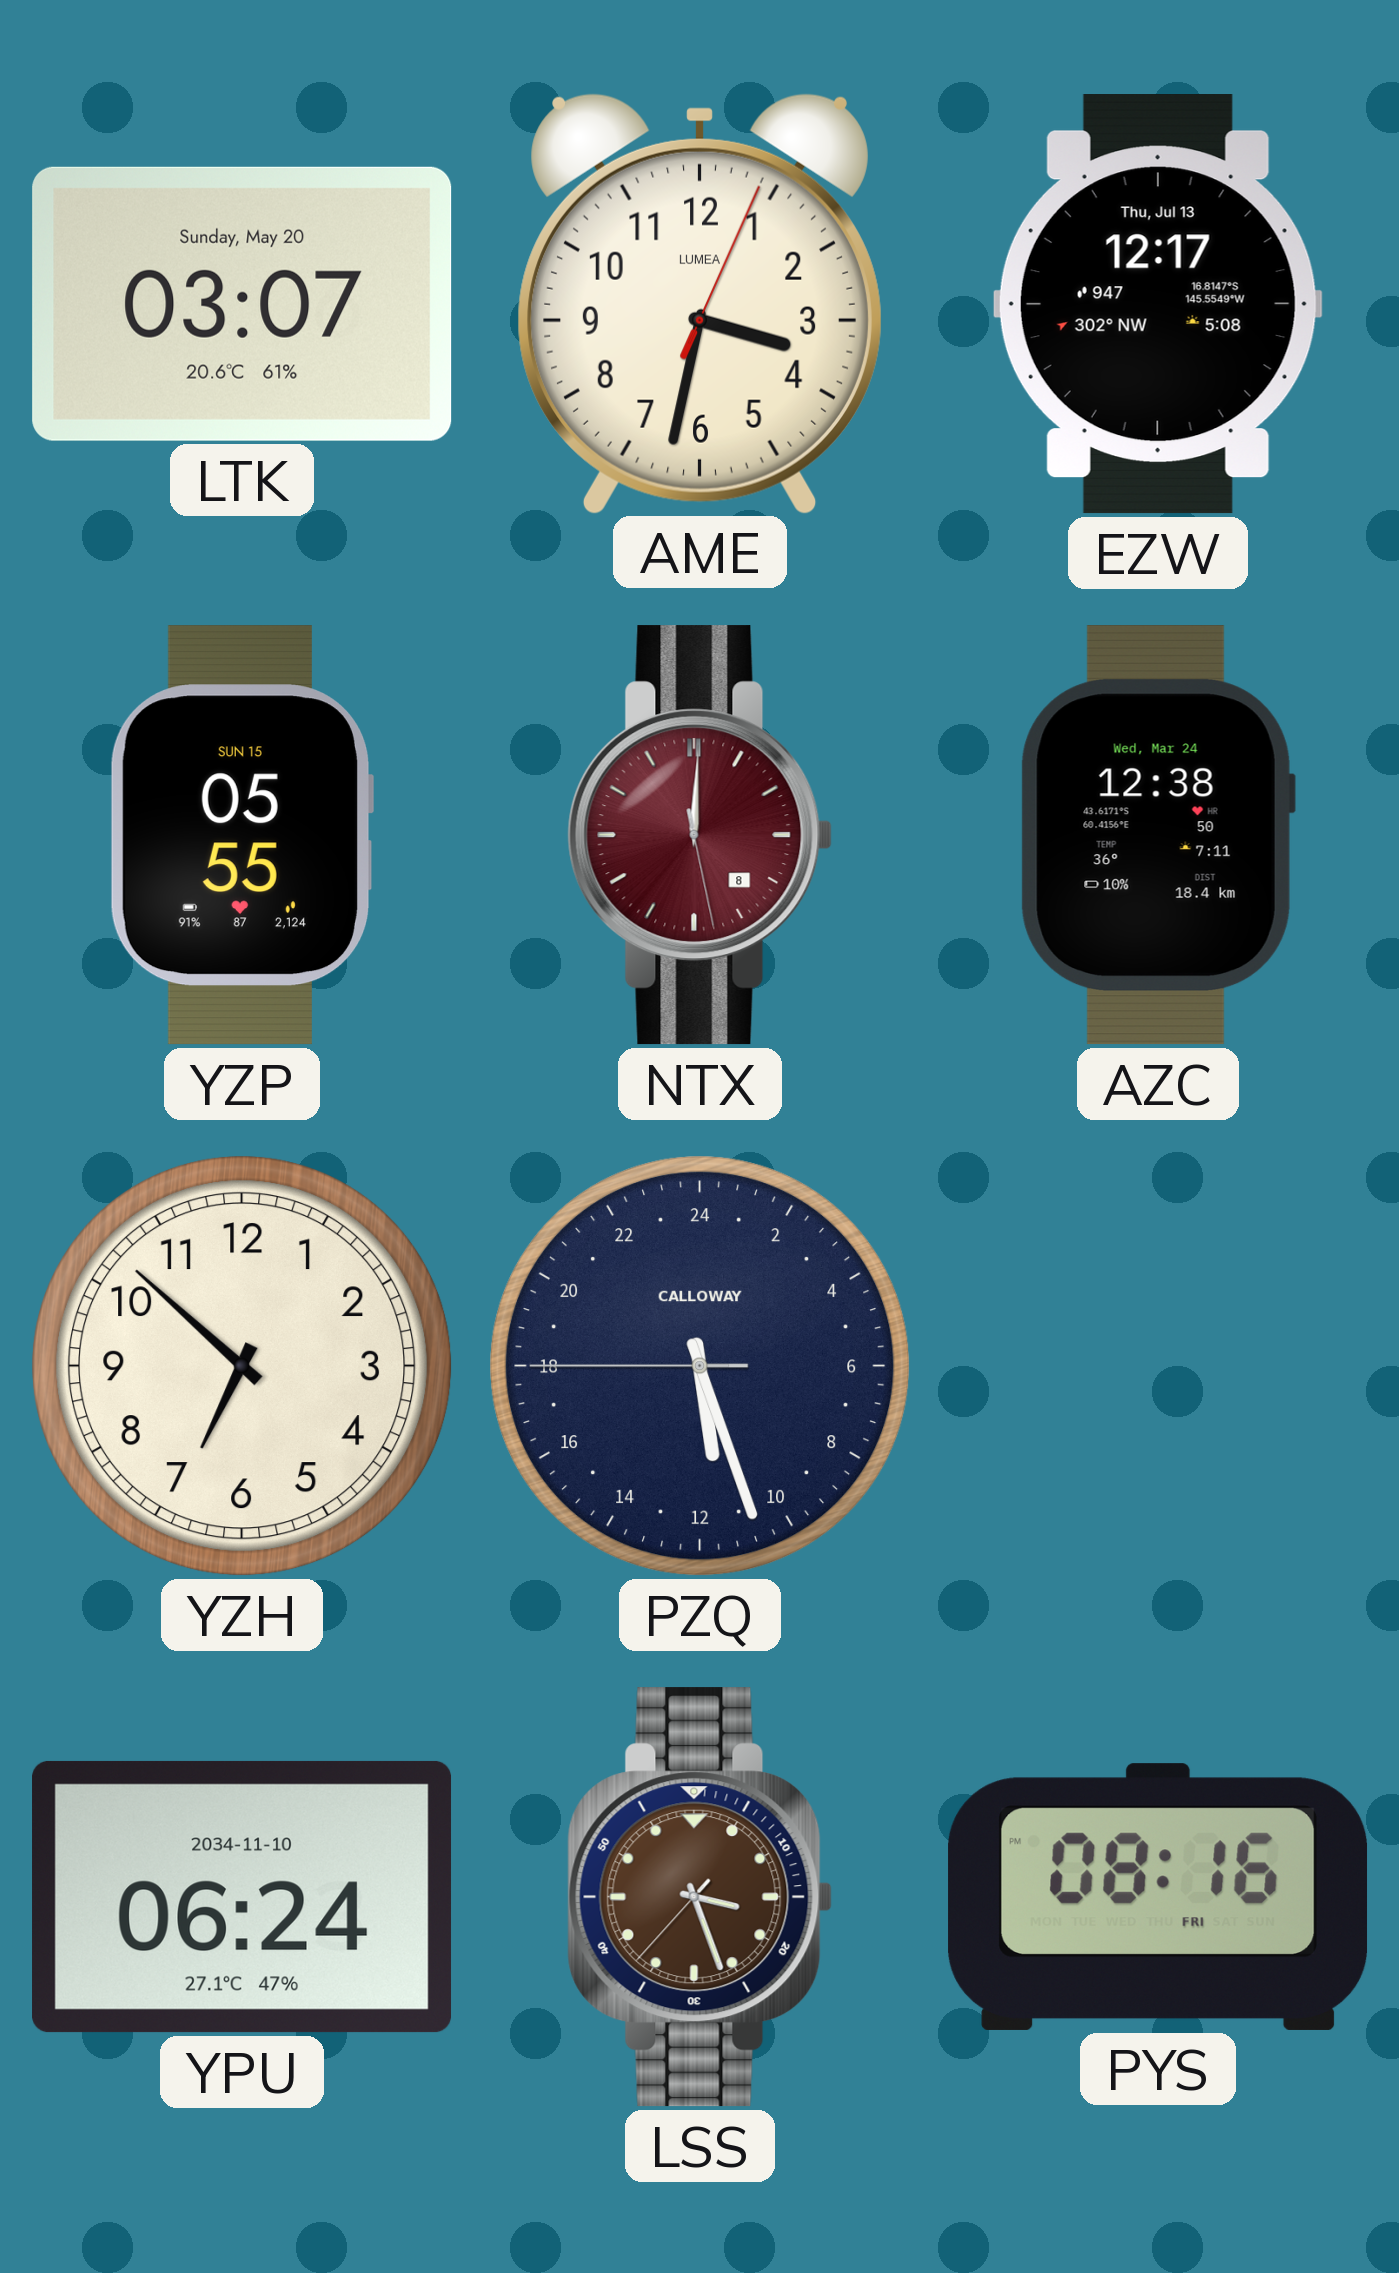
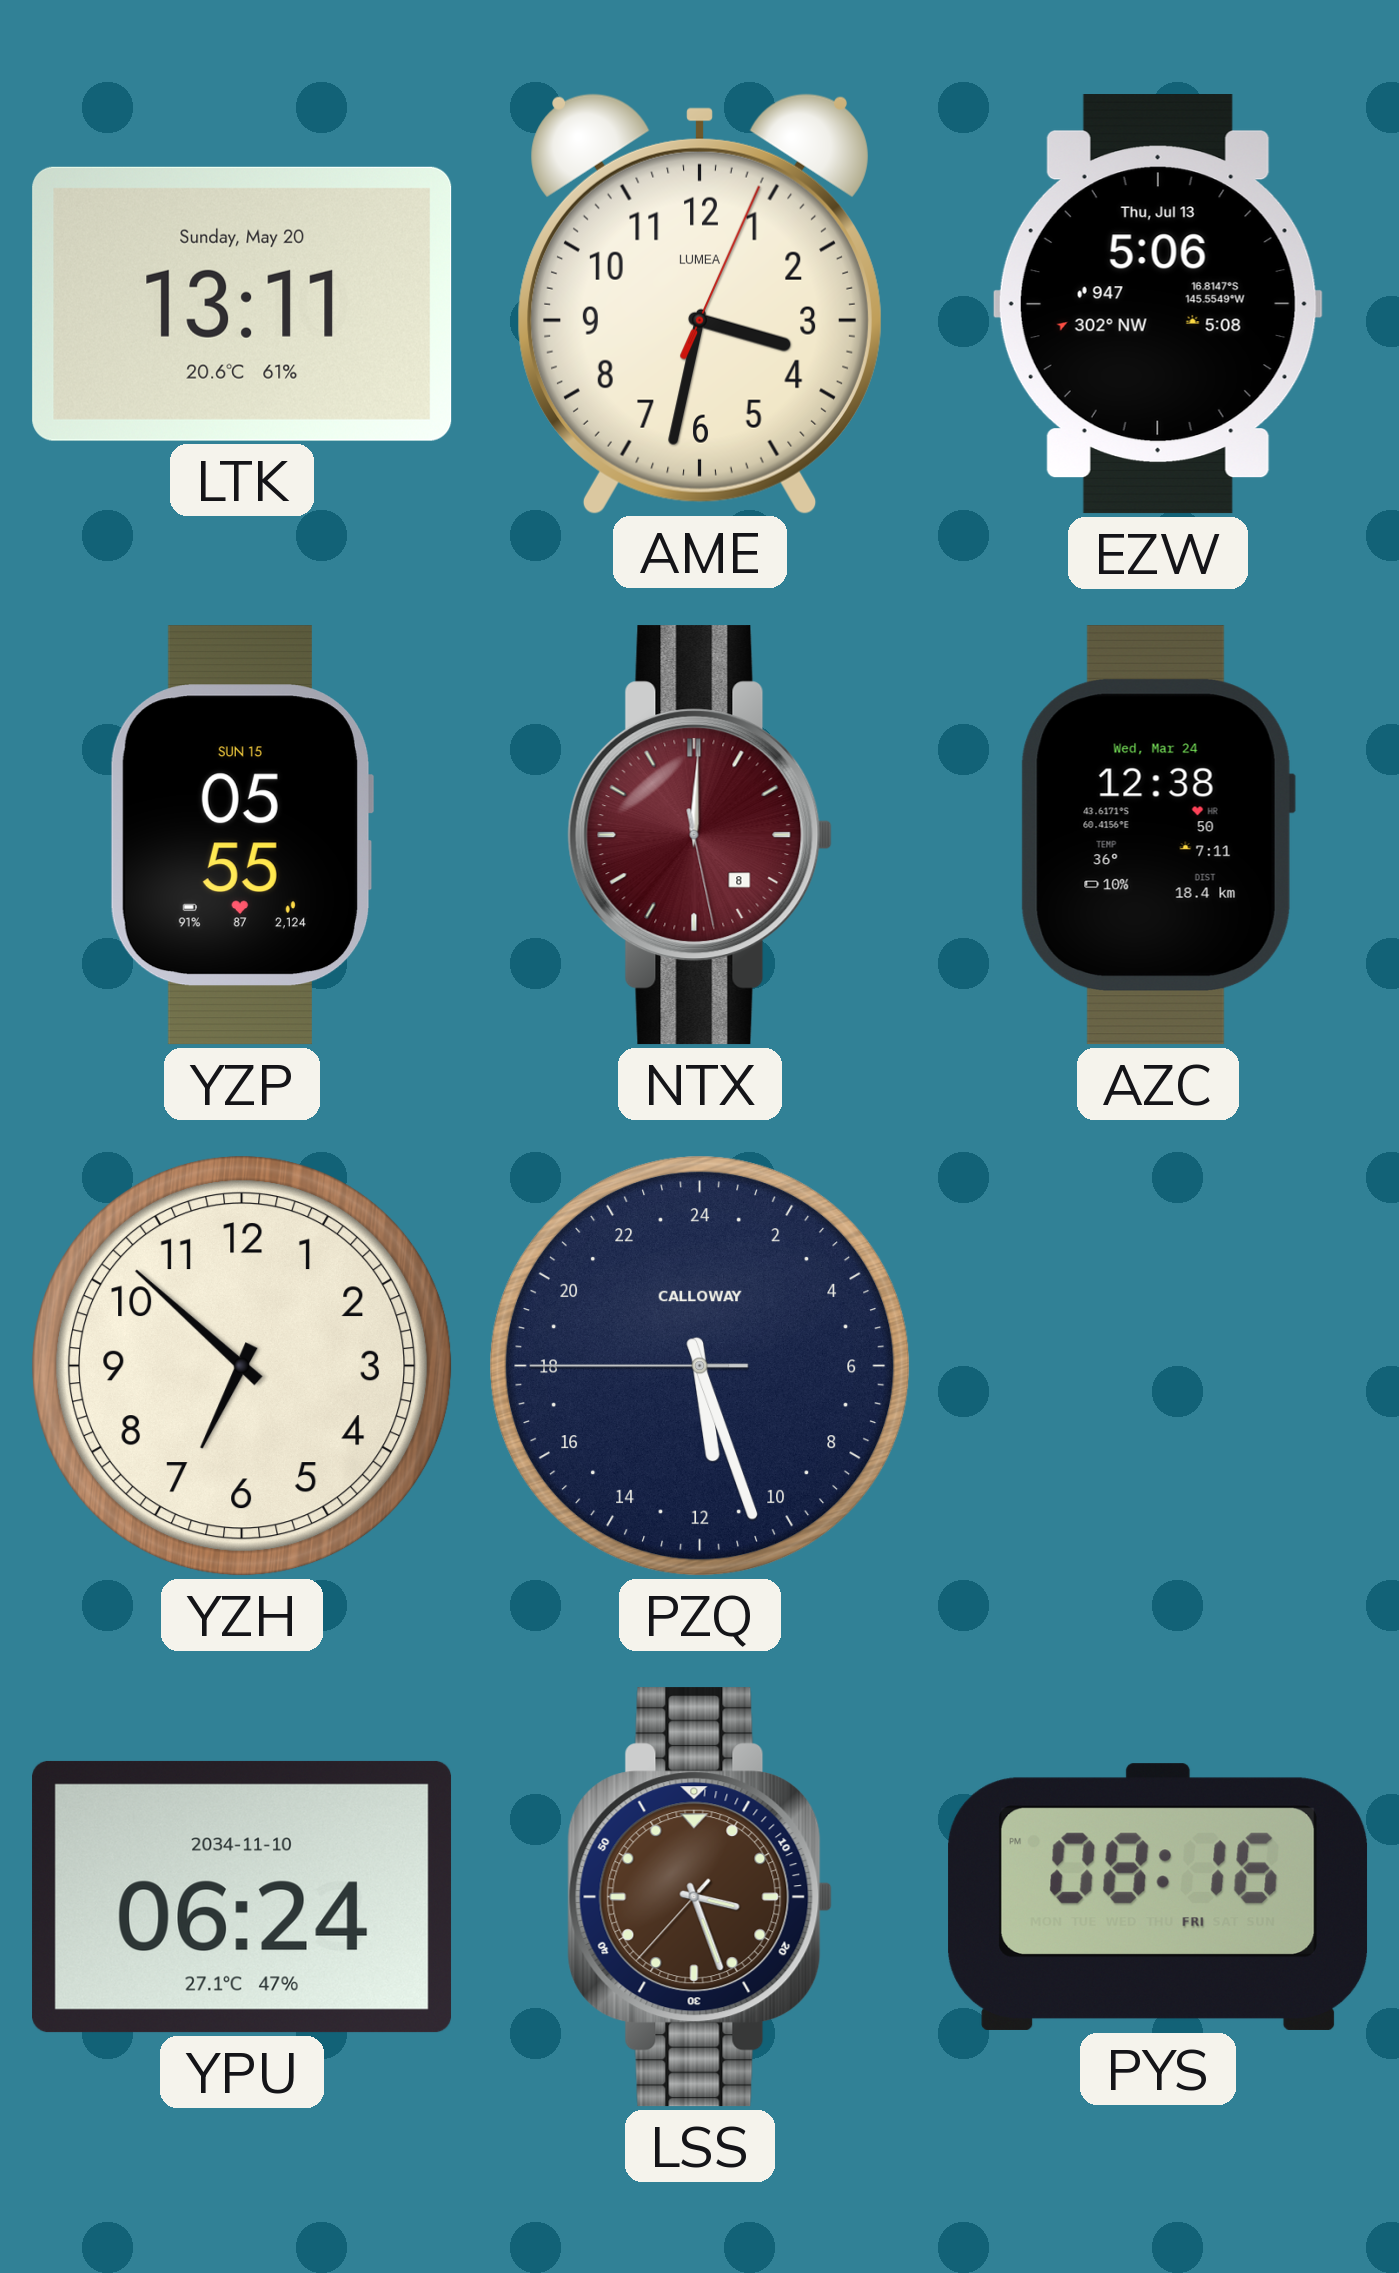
LTK: 03:07 -> 13:11 (242, 304)
EZW: 12:17 -> 5:06 (1158, 304)
